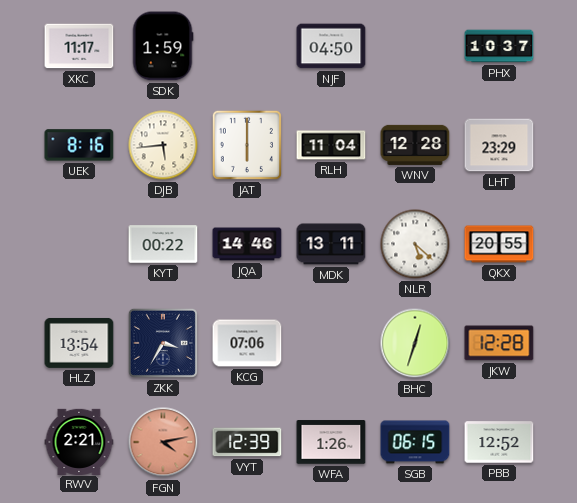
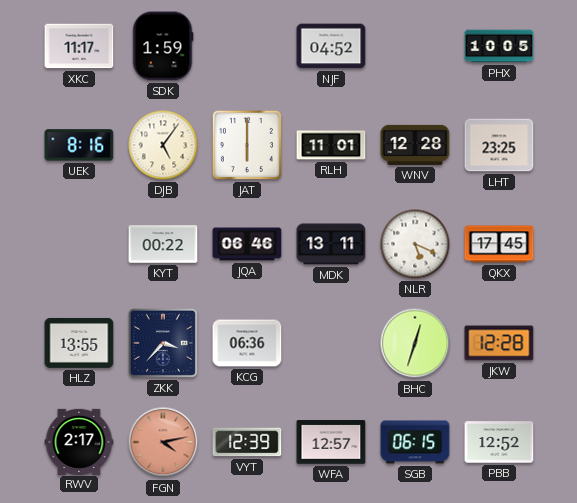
NJF: 04:50 -> 04:52 (331, 46)
PHX: 10:37 -> 10:05 (499, 46)
DJB: 5:44 -> 5:06 (163, 145)
RLH: 11:04 -> 11:01 (331, 145)
LHT: 23:29 -> 23:25 (499, 145)
JQA: 14:46 -> 06:46 (247, 244)
NLR: 5:22 -> 5:19 (415, 244)
QKX: 20:55 -> 17:45 (499, 244)
HLZ: 13:54 -> 13:55 (79, 343)
ZKK: 3:35 -> 3:37 (163, 343)
KCG: 07:06 -> 06:36 (247, 343)
RWV: 2:21 -> 2:17 (79, 441)
WFA: 1:26 -> 12:57 (331, 442)
